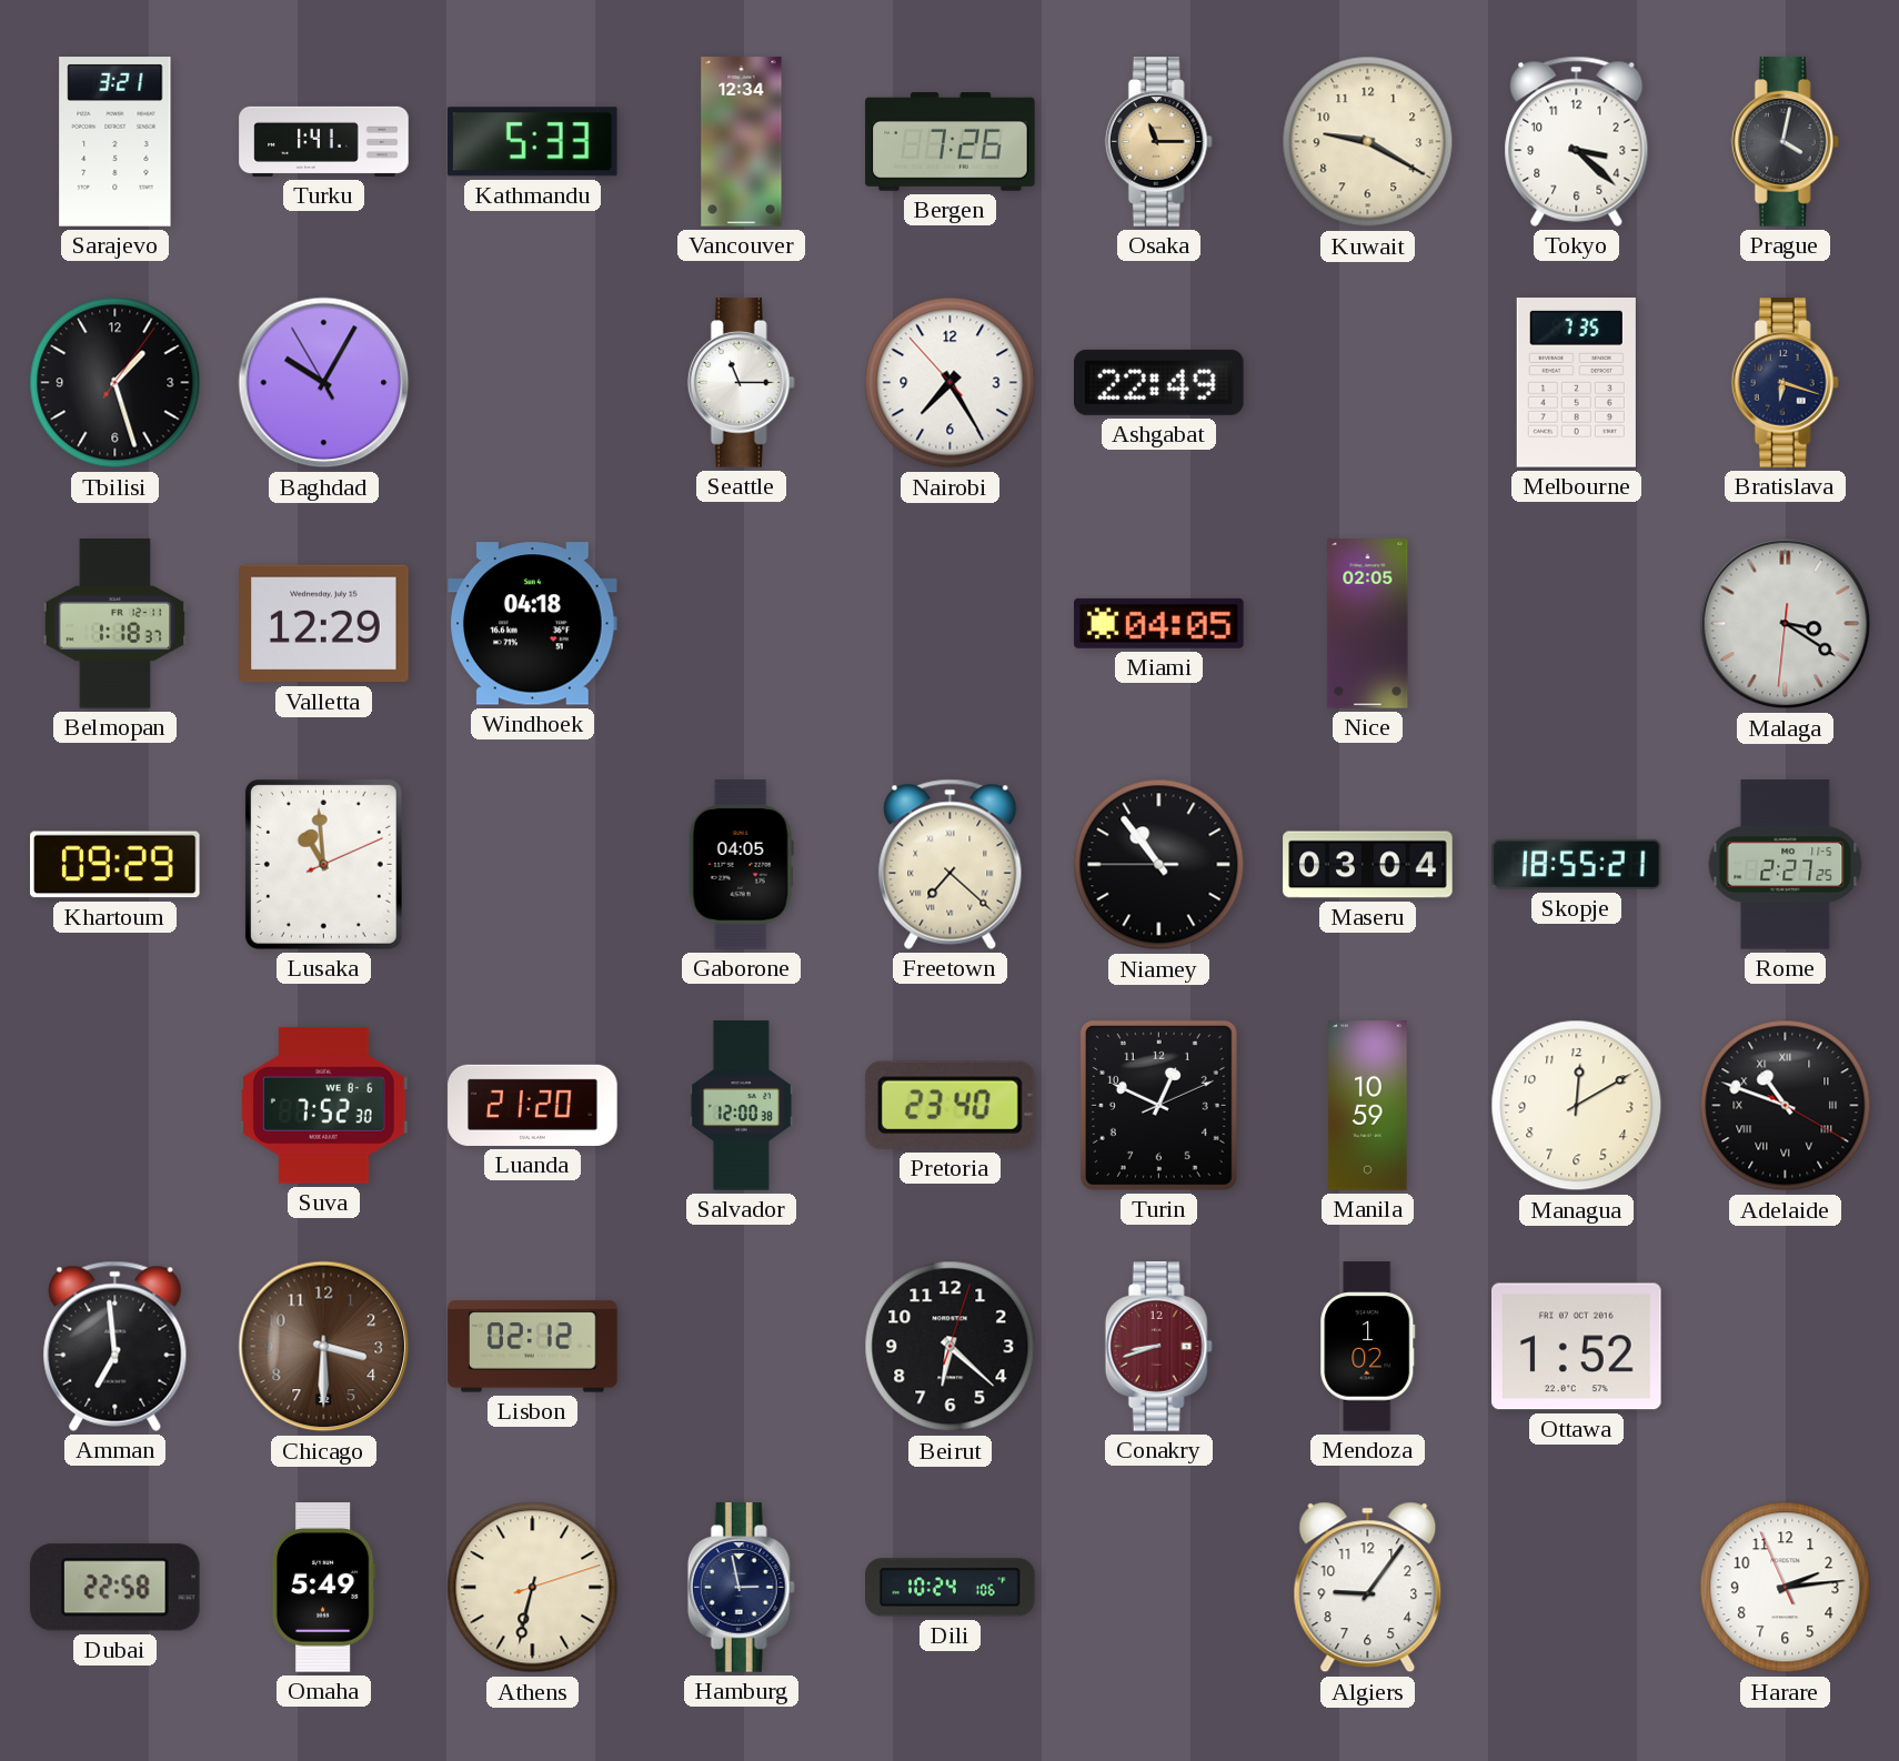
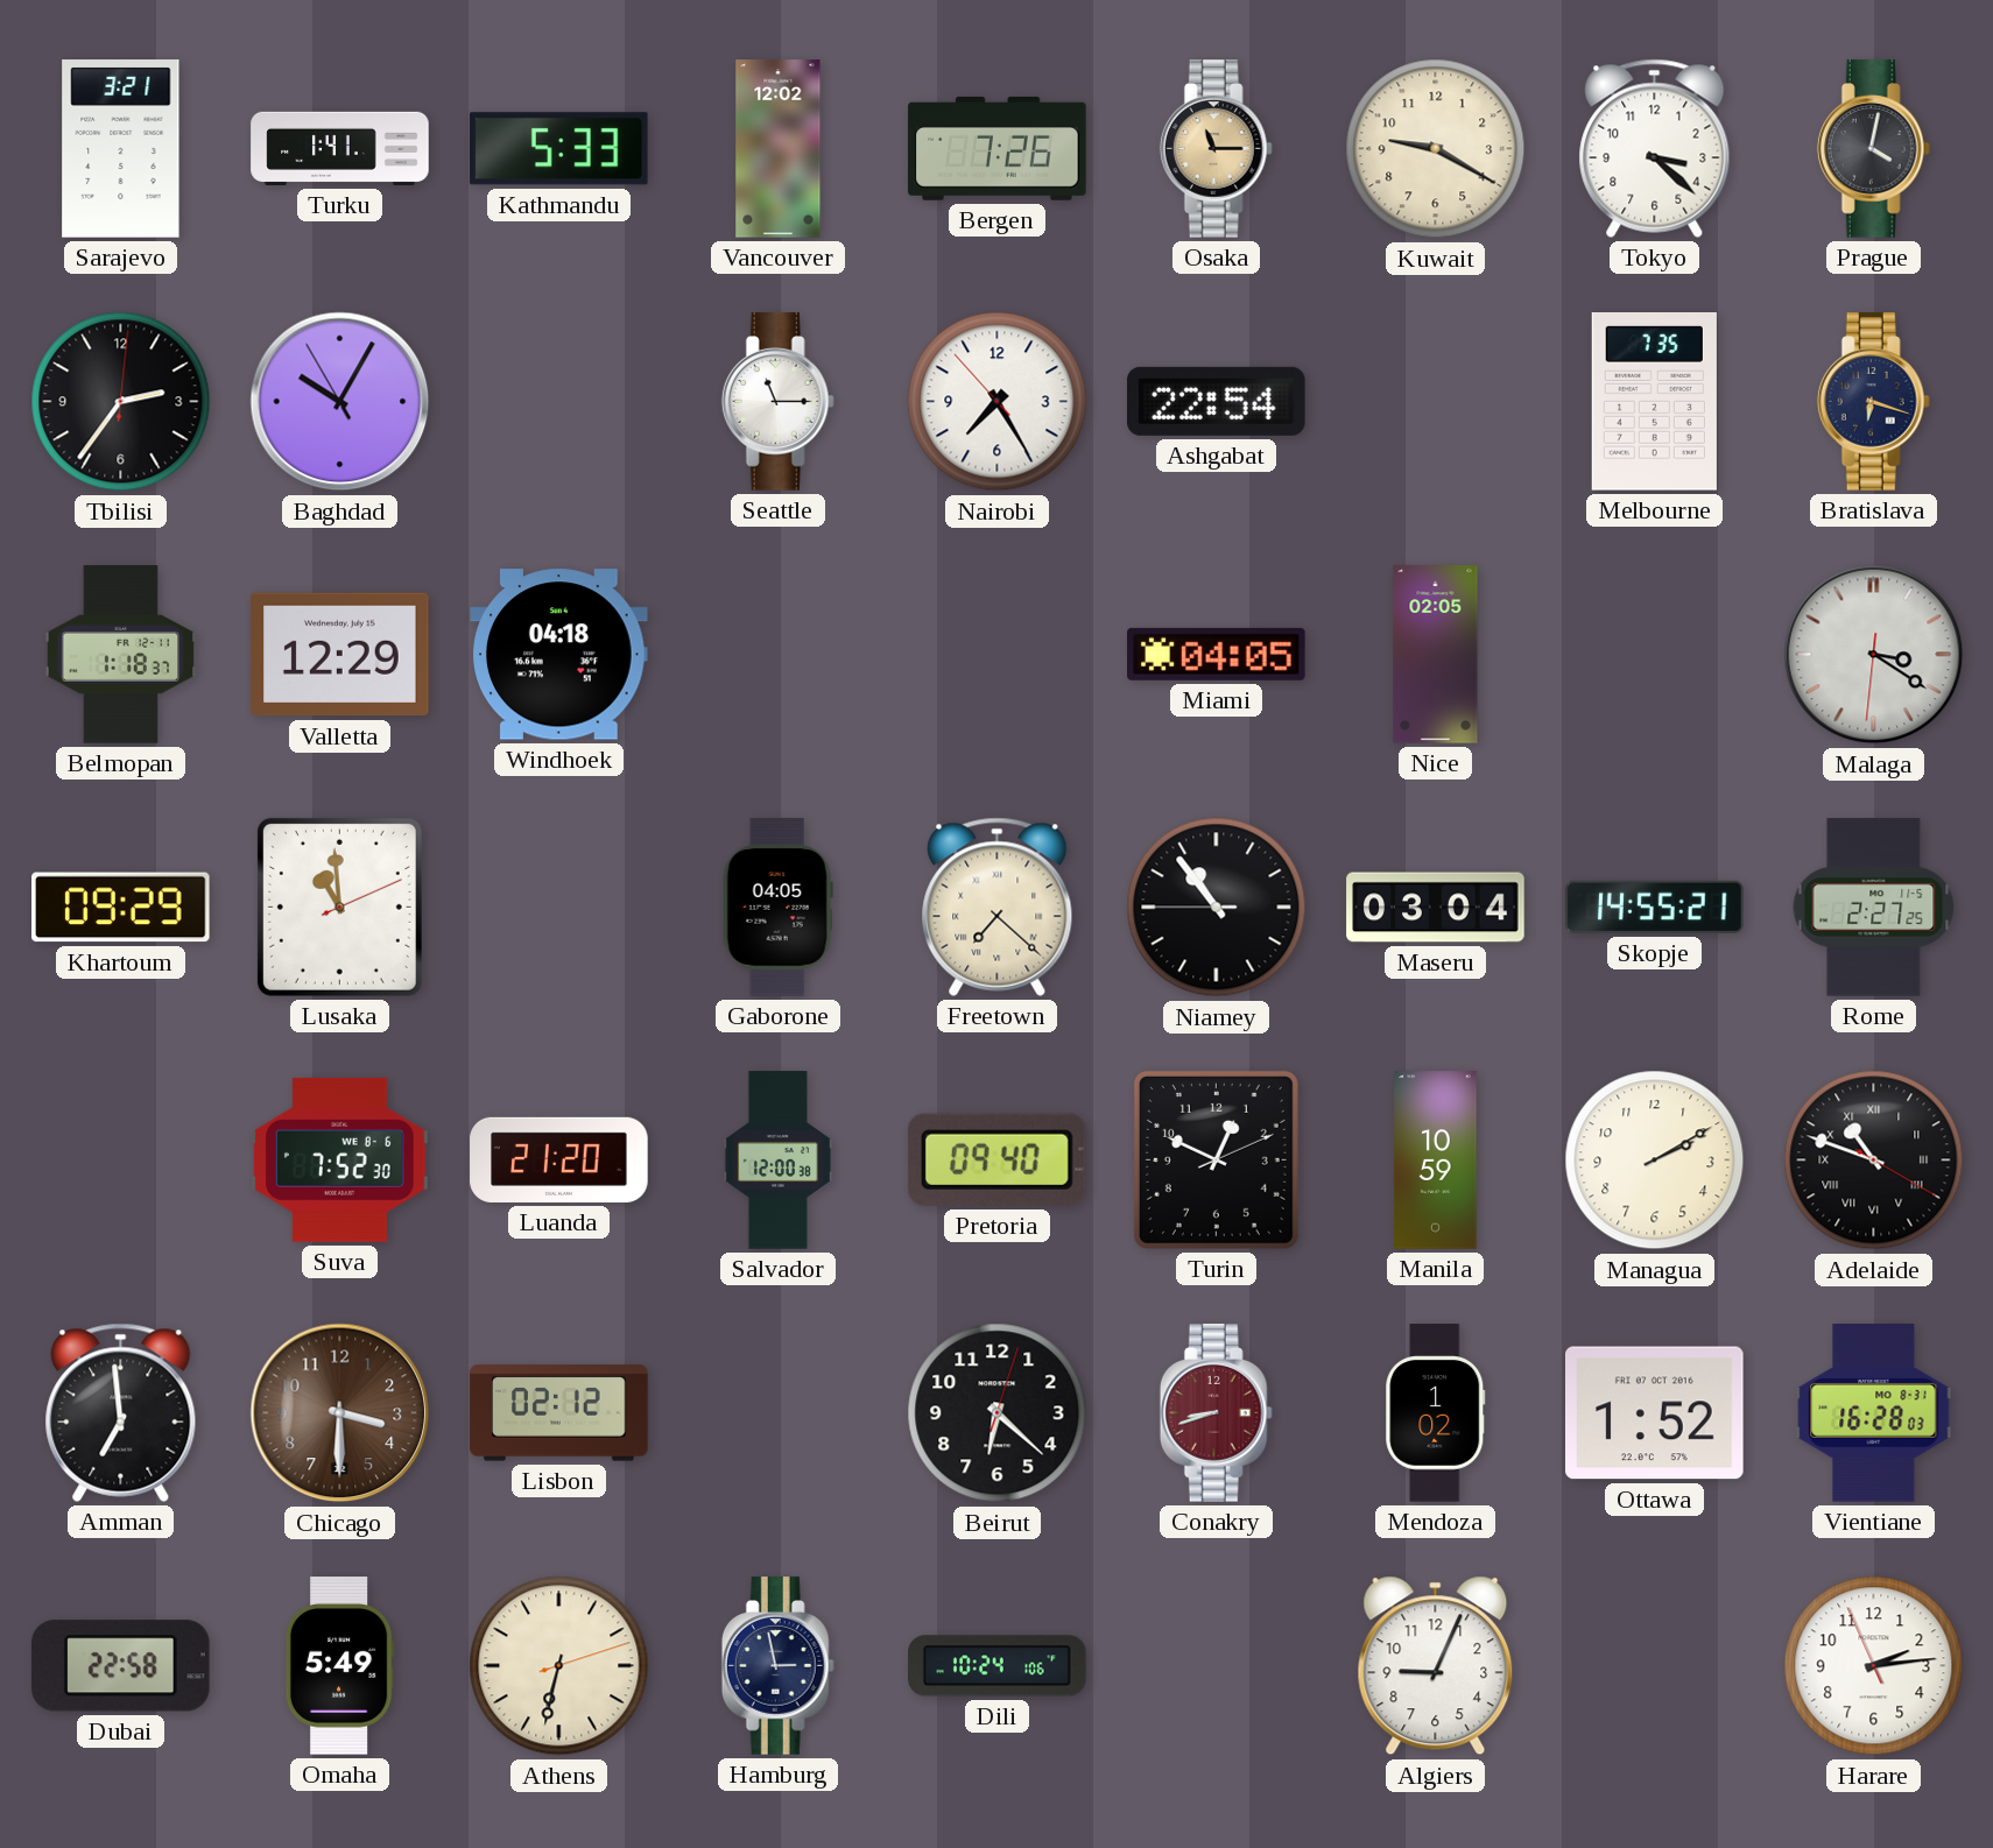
Vancouver: 12:34 -> 12:02 (779, 149)
Tbilisi: 1:27 -> 2:36 (121, 402)
Ashgabat: 22:49 -> 22:54 (1217, 401)
Skopje: 18:55 -> 14:55 (1655, 907)
Pretoria: 23:40 -> 09:40 (996, 1159)
Managua: 12:10 -> 2:10 (1655, 1161)
Vientiane: none -> 16:28 (1874, 1413)
Algiers: 9:06 -> 9:04 (1436, 1666)
